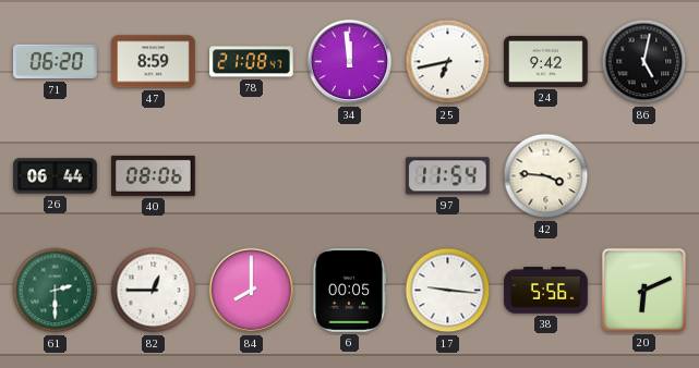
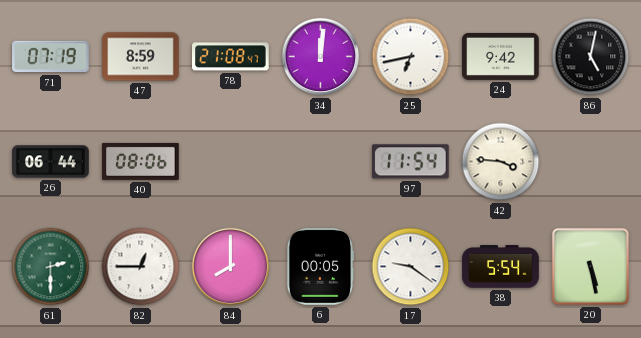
71: 06:20 -> 07:19 (51, 57)
34: 11:59 -> 12:01 (321, 57)
17: 9:16 -> 9:21 (411, 267)
38: 5:56 -> 5:54 (501, 267)
20: 6:11 -> 5:28 (590, 266)
